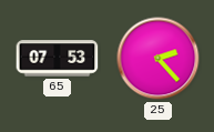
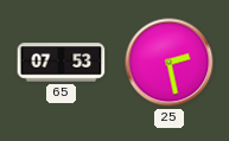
25: 2:23 -> 2:28 (170, 63)
